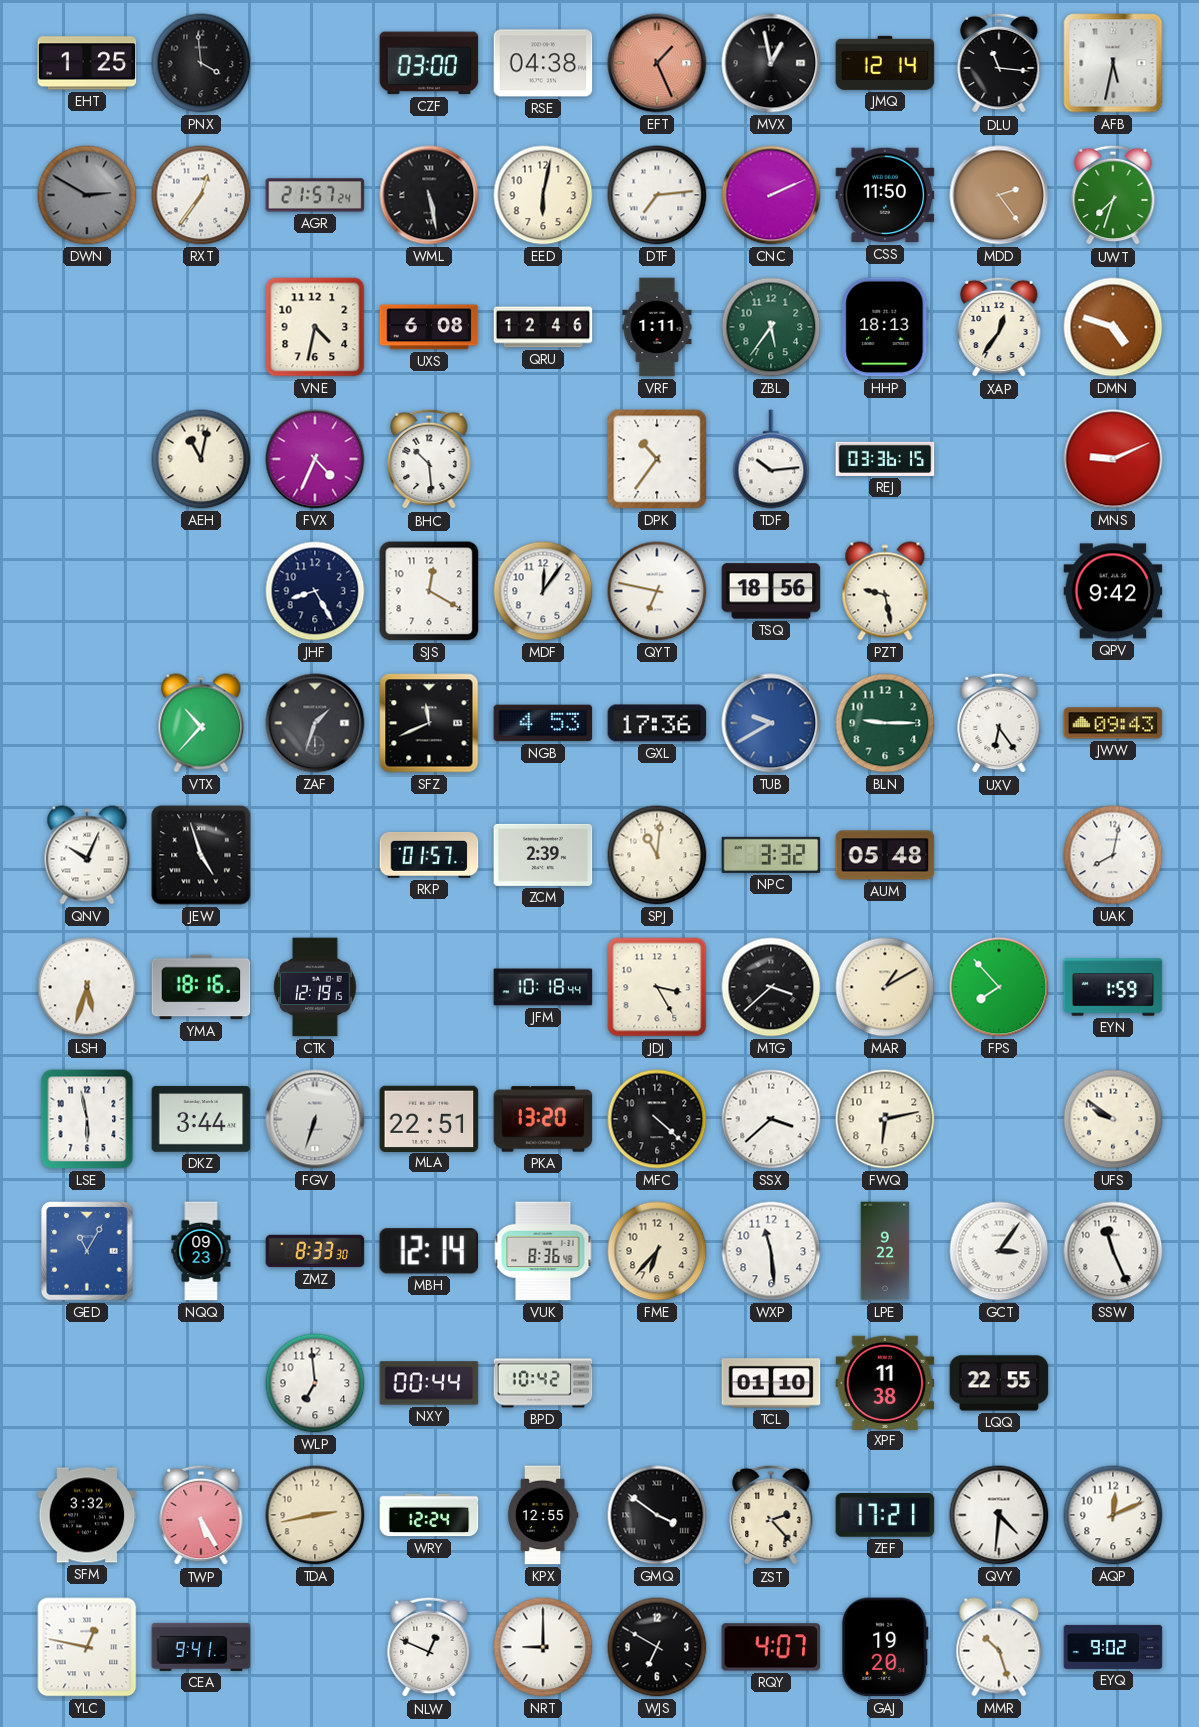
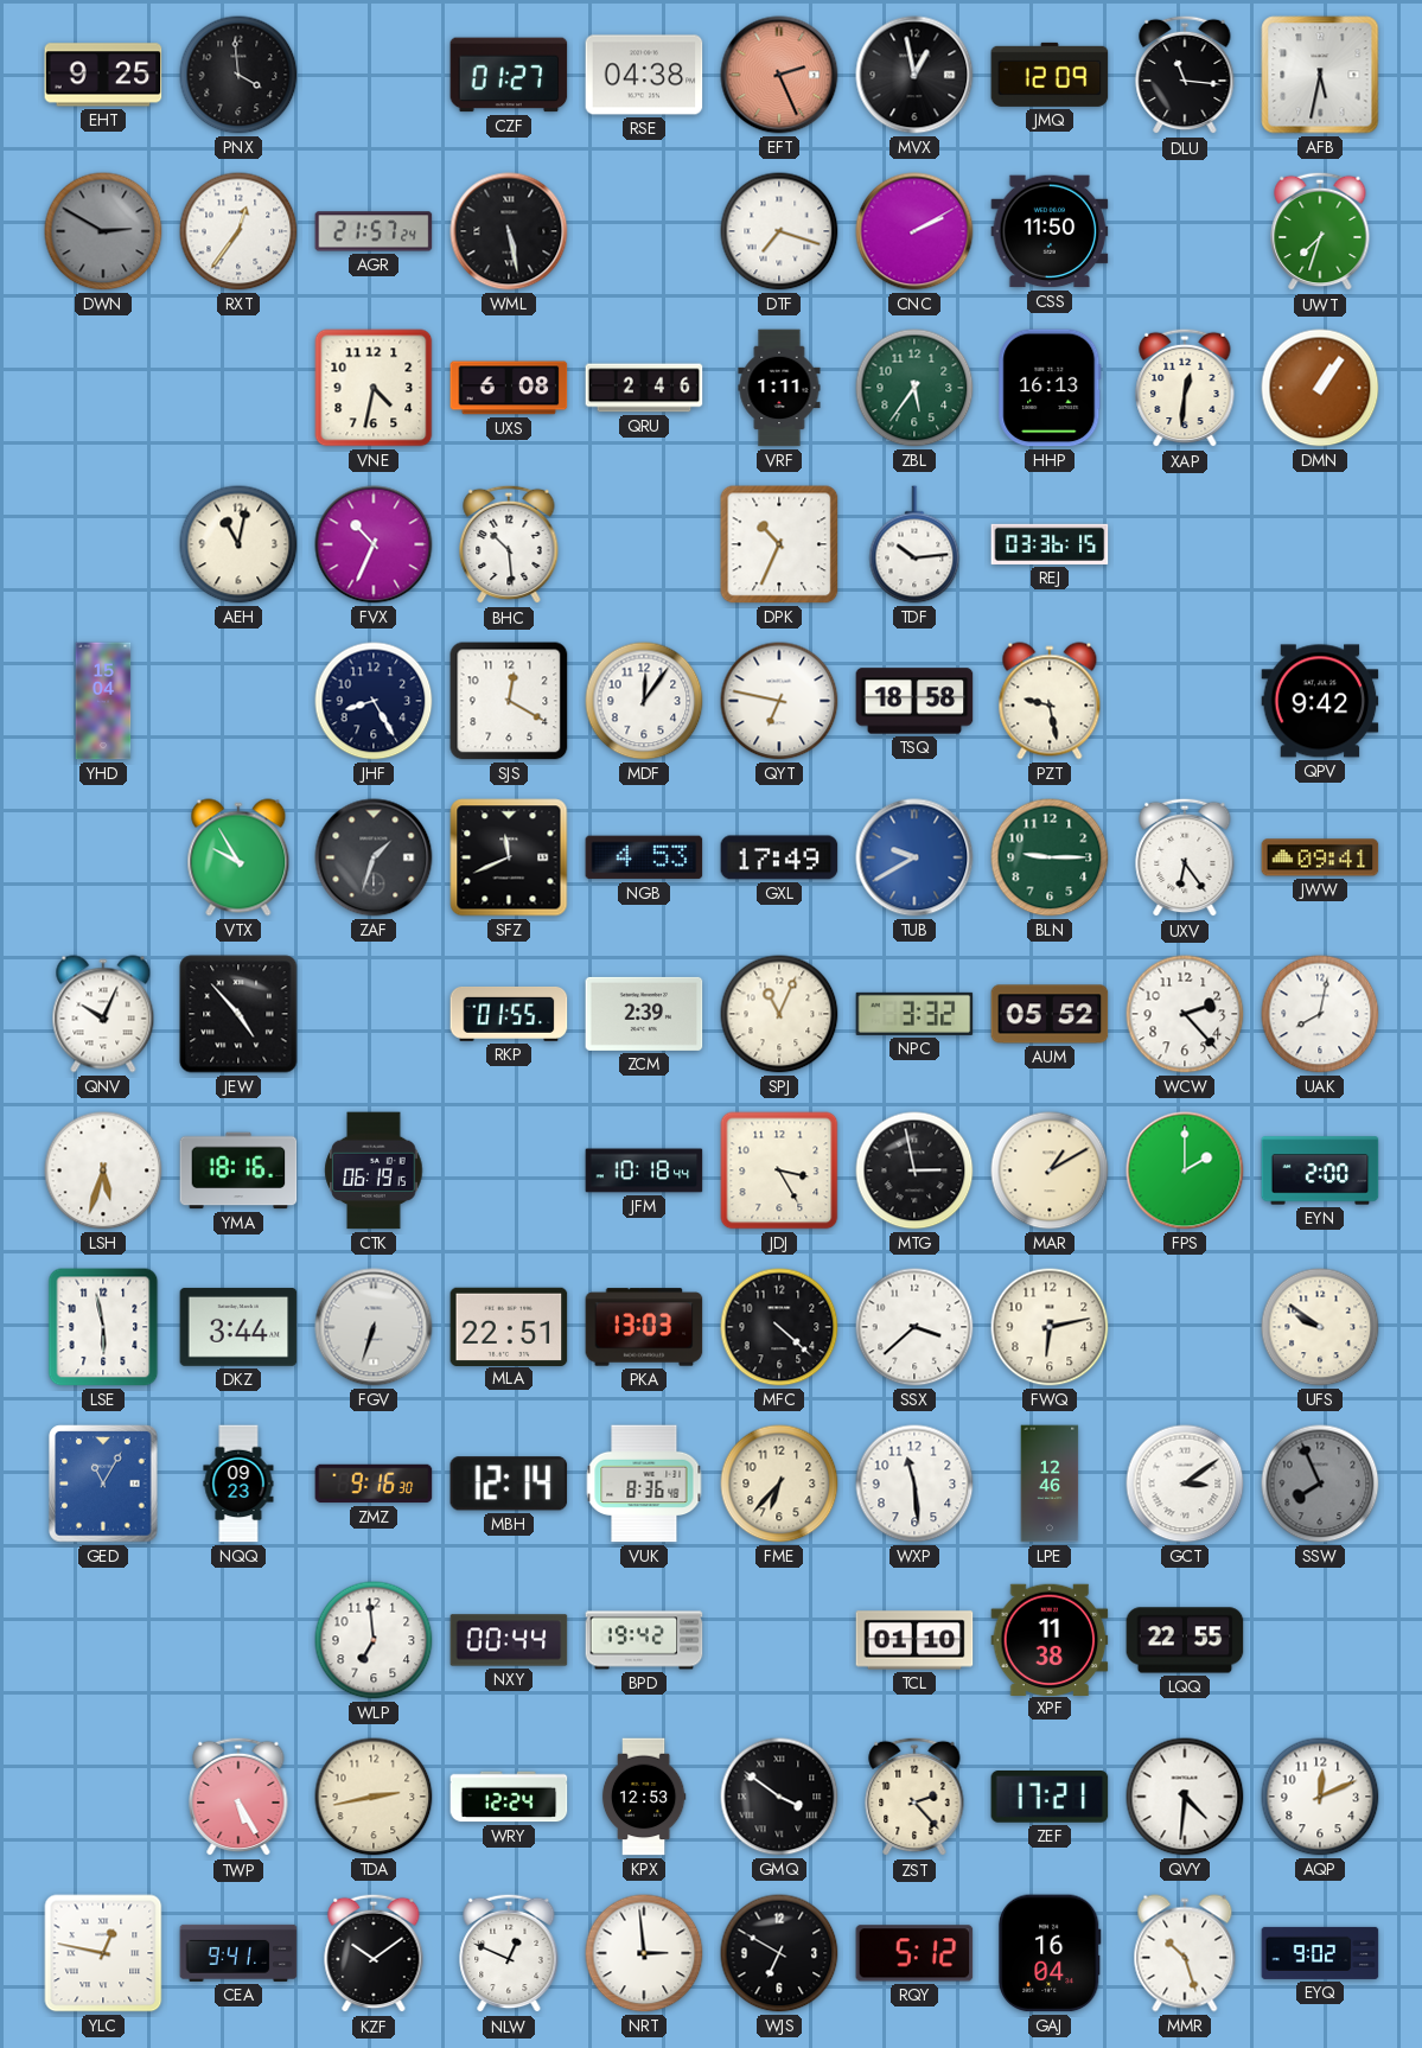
EHT: 1:25 -> 9:25 (103, 75)
CZF: 03:00 -> 01:27 (509, 75)
EFT: 1:26 -> 2:26 (779, 75)
JMQ: 12:14 -> 12:09 (1050, 75)
EED: 6:02 -> none (543, 195)
DTF: 7:14 -> 7:18 (779, 231)
CNC: 2:11 -> 2:10 (914, 231)
MDD: 2:24 -> none (999, 195)
QRU: 12:46 -> 2:46 (644, 388)
HHP: 18:13 -> 16:13 (1050, 388)
XAP: 12:36 -> 12:31 (1185, 388)
DMN: 4:48 -> 1:06 (1320, 388)
FVX: 4:34 -> 10:34 (374, 544)
DPK: 10:36 -> 10:34 (779, 544)
MNS: 9:11 -> none (1113, 459)
YHD: none -> 15:04 (103, 701)
TSQ: 18:56 -> 18:58 (914, 701)
VTX: 10:37 -> 9:55 (238, 857)
GXL: 17:36 -> 17:49 (779, 857)
JWW: 09:43 -> 09:41 (1320, 857)
JEW: 4:57 -> 4:53 (238, 1014)
RKP: 01:57 -> 01:55 (509, 1014)
SPJ: 11:01 -> 11:04 (779, 1014)
AUM: 05:48 -> 05:52 (1050, 1014)
WCW: none -> 2:23 (1185, 1014)
CTK: 12:19 -> 06:19 (374, 1170)
MTG: 3:38 -> 2:58 (914, 1170)
FPS: 7:53 -> 2:00 (1185, 1170)
EYN: 1:59 -> 2:00 (1320, 1170)
PKA: 13:20 -> 13:03 (644, 1327)
ZMZ: 8:33 -> 9:16 (374, 1484)
LPE: 9:22 -> 12:46 (1050, 1484)
GCT: 3:06 -> 3:09 (1185, 1484)
SSW: 11:26 -> 7:56 (1320, 1484)
SSW dial: white -> grey (1320, 1484)
BPD: 10:42 -> 19:42 (644, 1640)
SFM: 3:32 -> none (87, 1515)
KPX: 12:55 -> 12:53 (644, 1797)
KZF: none -> 10:09 (374, 1953)
NRT: 9:00 -> 2:59 (644, 1953)
RQY: 4:07 -> 5:12 (914, 1953)
GAJ: 19:20 -> 16:04 (1050, 1953)
